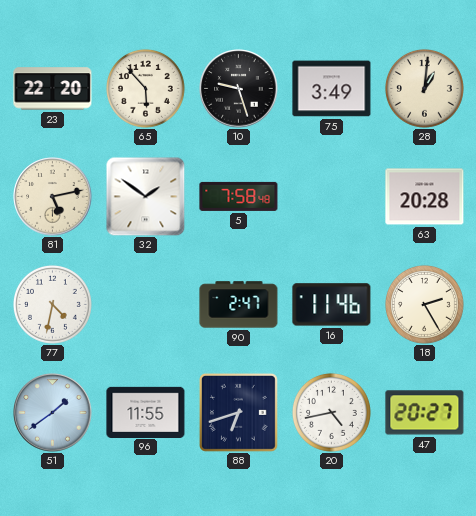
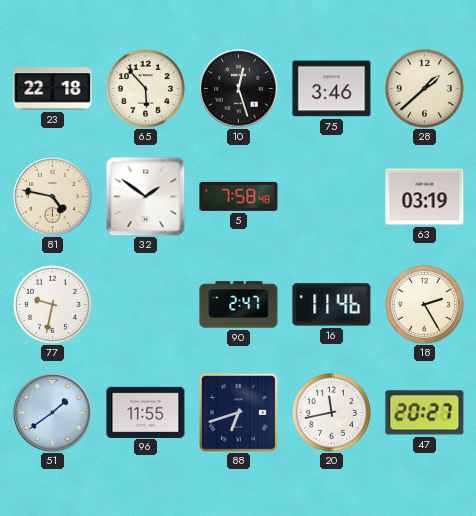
23: 22:20 -> 22:18 (53, 89)
10: 9:27 -> 12:27 (239, 89)
75: 3:49 -> 3:46 (332, 89)
28: 1:01 -> 1:38 (424, 88)
81: 5:13 -> 4:47 (53, 197)
63: 20:28 -> 03:19 (425, 197)
77: 4:32 -> 9:32 (52, 304)
20: 4:43 -> 11:43 (331, 412)
